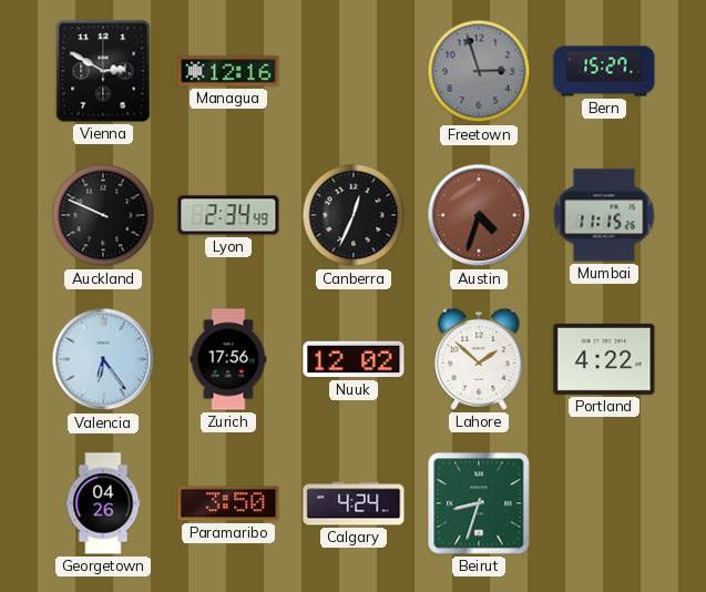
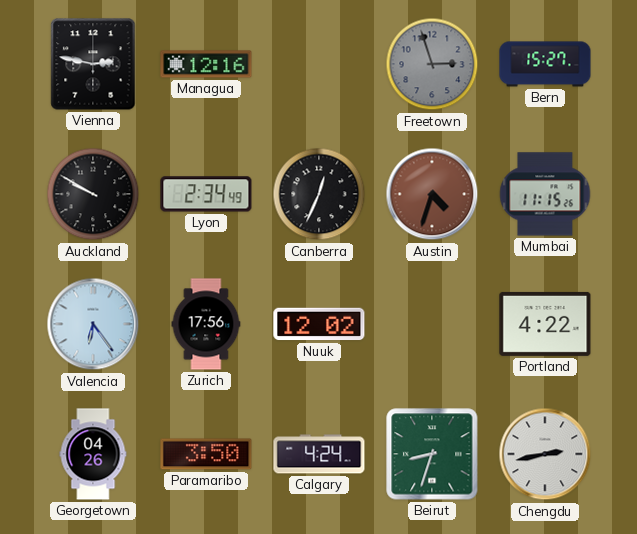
Vienna: 2:50 -> 2:47 (93, 64)
Auckland: 9:49 -> 9:50 (93, 194)
Lahore: 1:52 -> none (479, 359)
Chengdu: none -> 2:43 (545, 454)
